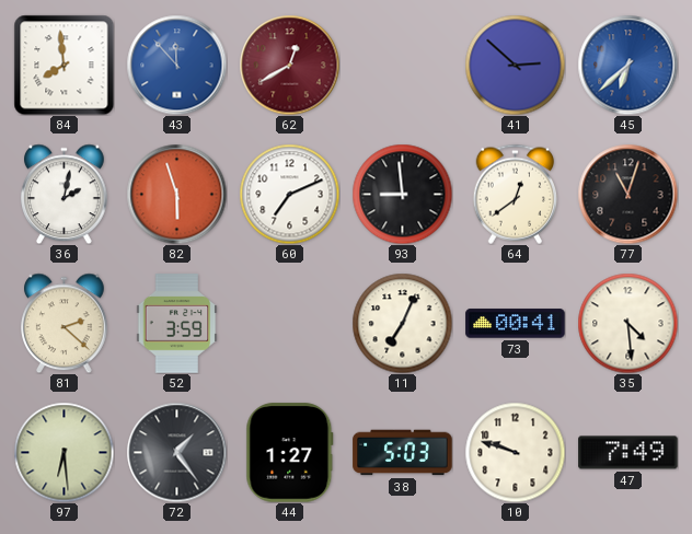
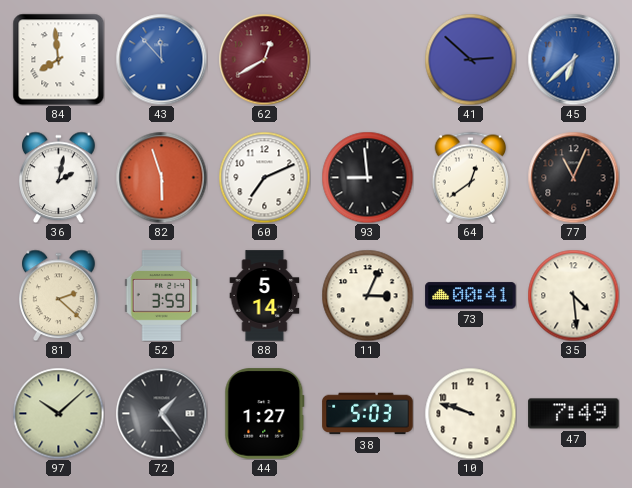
77: 11:03 -> 11:04 (573, 177)
88: none -> 5:14 (265, 296)
11: 7:04 -> 3:04 (367, 295)
97: 6:29 -> 10:08 (58, 413)
